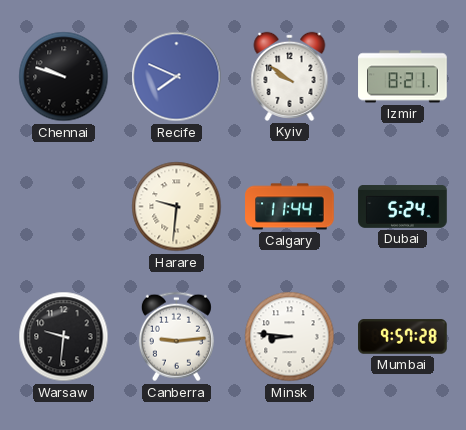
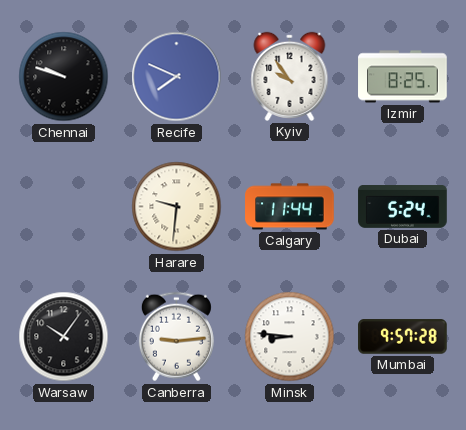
Kyiv: 9:51 -> 9:54 (290, 76)
Izmir: 8:21 -> 8:25 (403, 77)
Warsaw: 9:31 -> 10:06 (64, 337)
